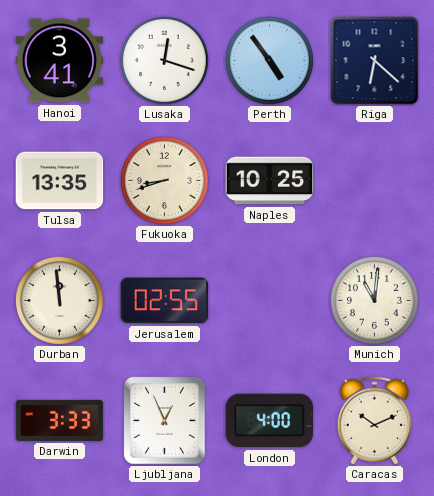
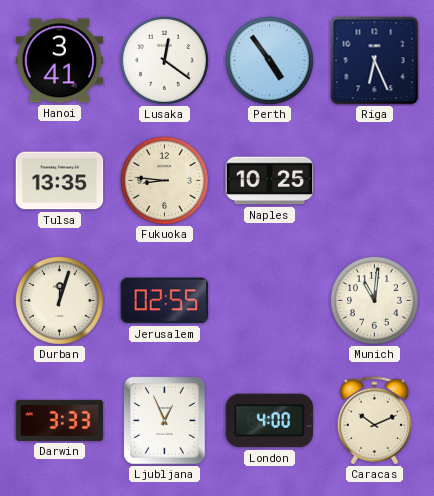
Lusaka: 12:18 -> 12:21 (165, 61)
Riga: 6:22 -> 6:26 (375, 61)
Fukuoka: 8:42 -> 8:46 (165, 181)
Durban: 11:59 -> 12:03 (60, 301)
